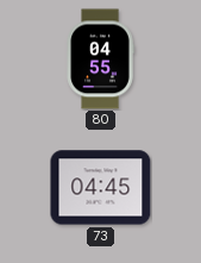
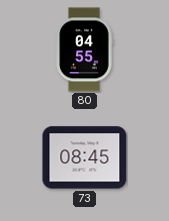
73: 04:45 -> 08:45 (85, 158)
